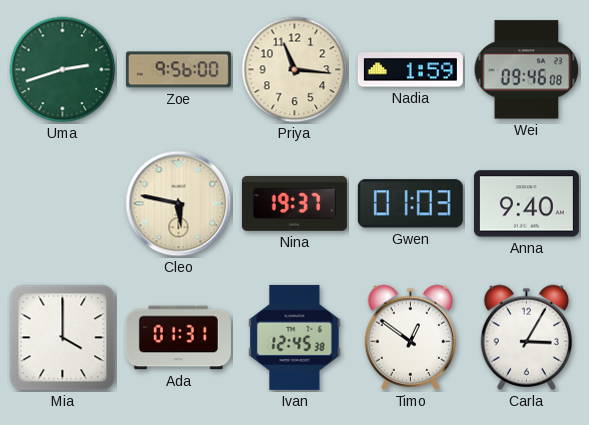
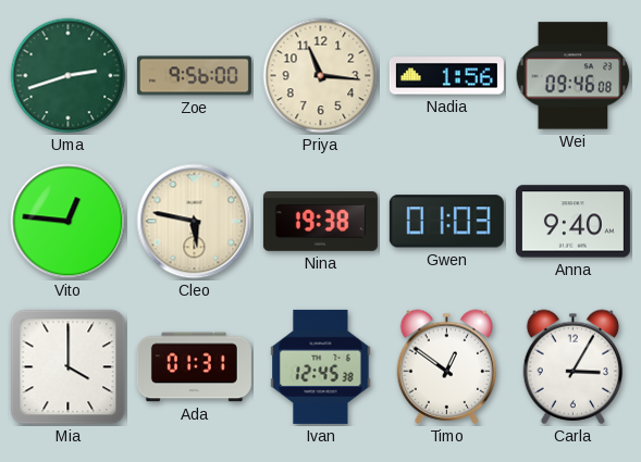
Nadia: 1:59 -> 1:56 (446, 76)
Vito: none -> 12:46 (69, 222)
Nina: 19:37 -> 19:38 (320, 221)
